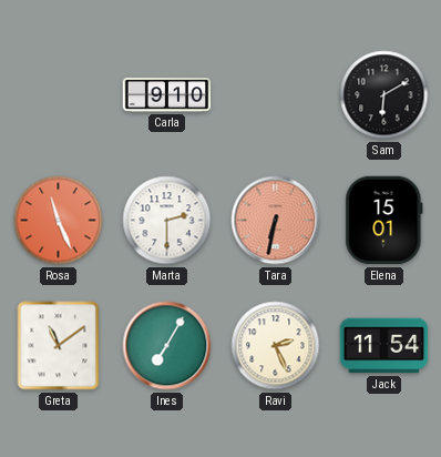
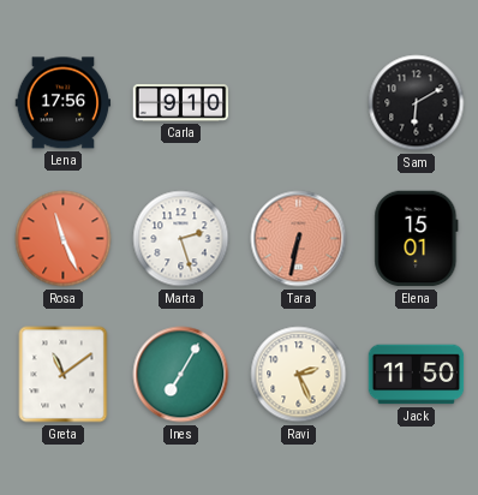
Lena: none -> 17:56 (64, 103)
Marta: 2:30 -> 2:27 (181, 239)
Jack: 11:54 -> 11:50 (417, 375)
